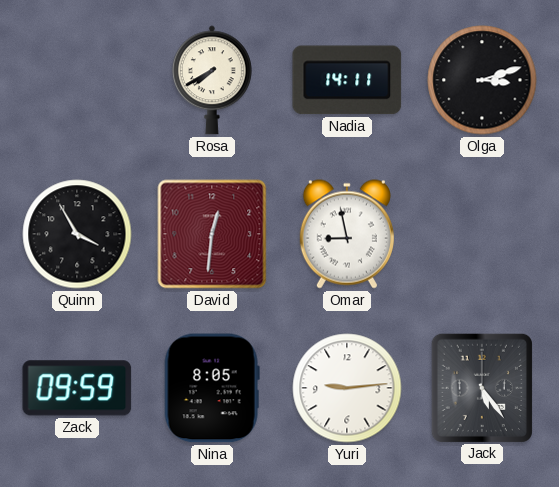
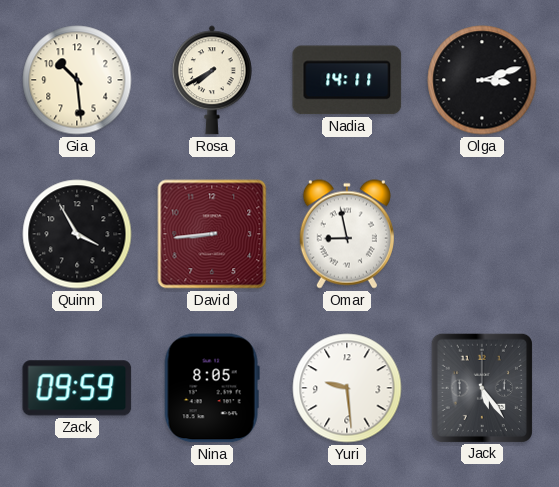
Gia: none -> 10:29 (77, 80)
David: 12:31 -> 8:44 (212, 234)
Yuri: 9:14 -> 9:29 (347, 388)
